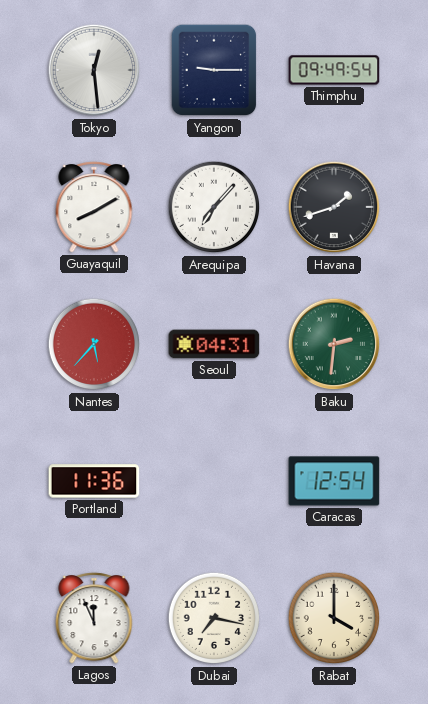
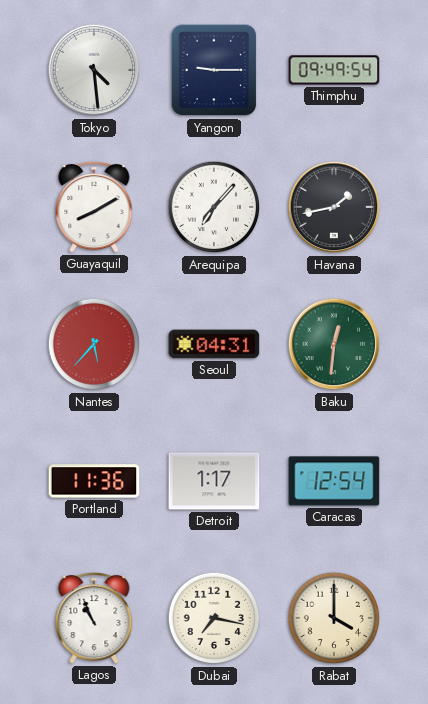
Tokyo: 12:29 -> 4:29 (94, 70)
Havana: 1:42 -> 1:43 (334, 207)
Baku: 2:31 -> 12:31 (334, 344)
Detroit: none -> 1:17 (214, 481)
Lagos: 11:56 -> 10:56 (94, 618)
